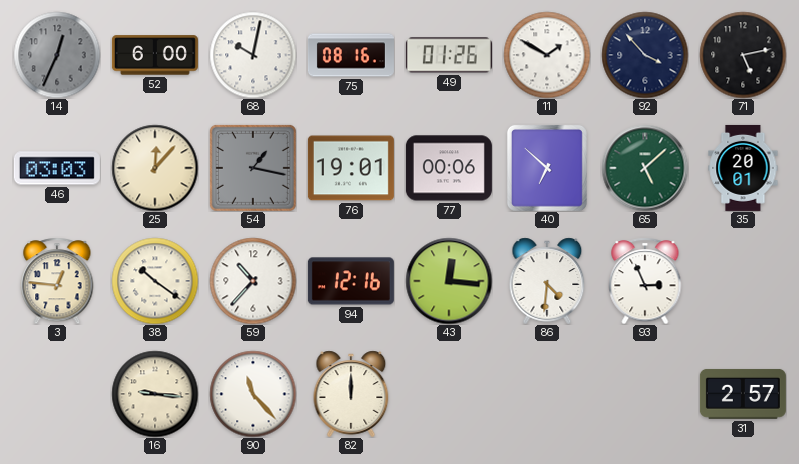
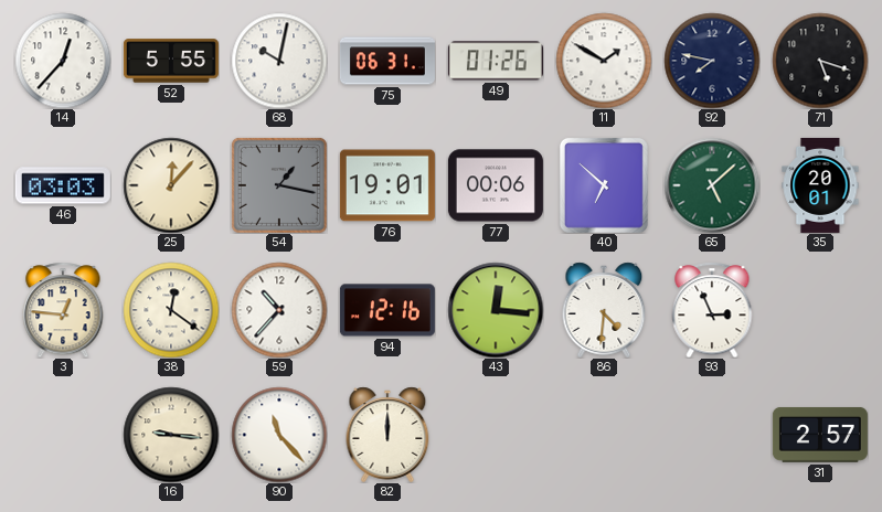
14: 12:34 -> 12:37 (63, 61)
14 dial: grey -> white (63, 61)
52: 6:00 -> 5:55 (171, 61)
75: 08:16 -> 06:31 (387, 61)
92: 3:53 -> 7:47 (712, 61)
71: 5:13 -> 5:18 (820, 61)
38: 10:21 -> 12:21 (171, 310)
